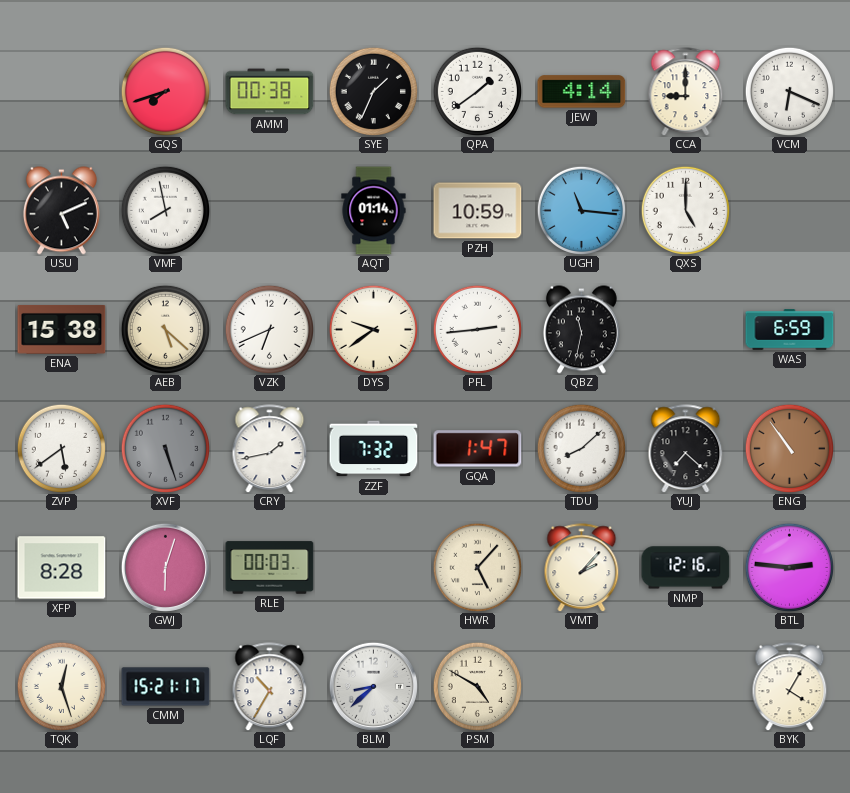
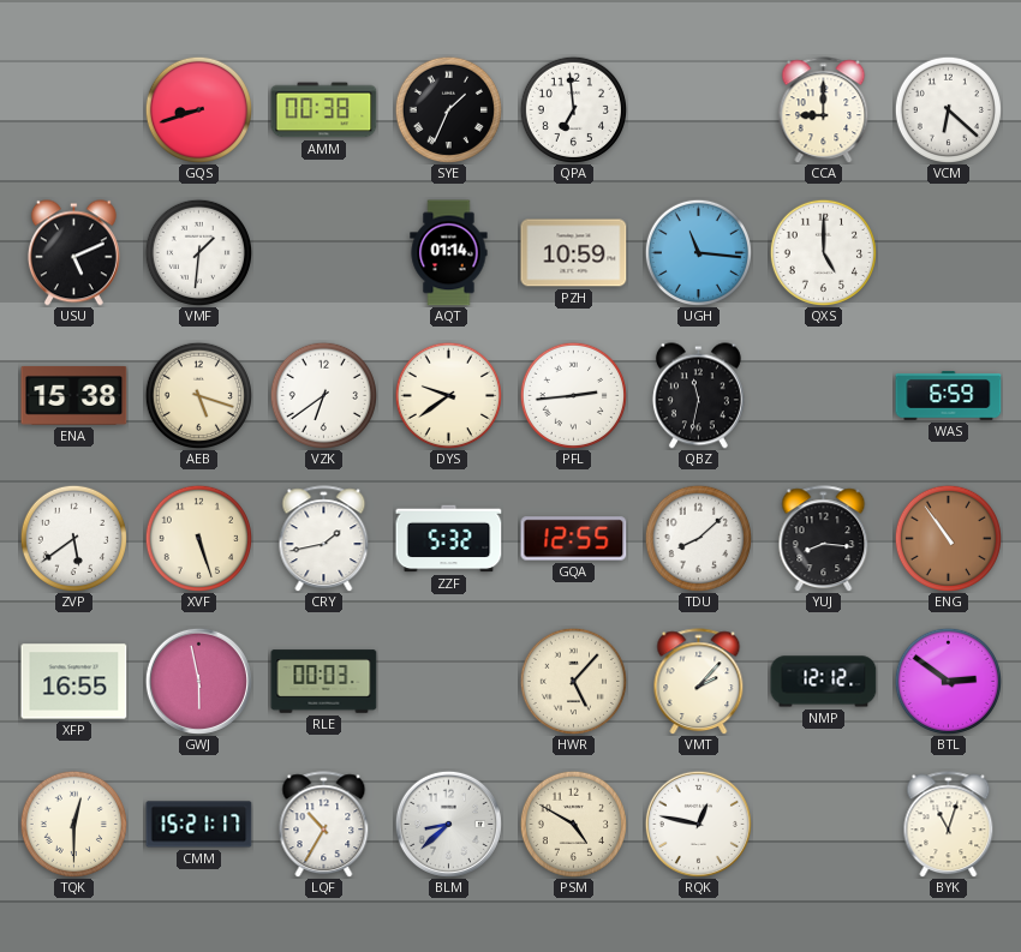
GQS: 7:42 -> 8:42 (198, 109)
QPA: 1:39 -> 6:59 (573, 109)
JEW: 4:14 -> none (582, 92)
VCM: 6:19 -> 6:22 (948, 109)
VMF: 7:58 -> 1:31 (198, 252)
AEB: 5:22 -> 5:18 (198, 395)
VZK: 6:41 -> 6:39 (323, 395)
XVF dial: grey -> cream (198, 538)
ZZF: 7:32 -> 5:32 (449, 539)
GQA: 1:47 -> 12:55 (574, 539)
YUJ: 7:22 -> 8:16 (824, 539)
XFP: 8:28 -> 16:55 (74, 682)
GWJ: 6:03 -> 5:58 (198, 681)
NMP: 12:16 -> 12:12 (824, 682)
BTL: 2:46 -> 2:51 (948, 681)
TQK: 12:27 -> 12:30 (73, 824)
RQK: none -> 12:47 (698, 824)
BYK: 4:05 -> 11:03 (949, 825)
